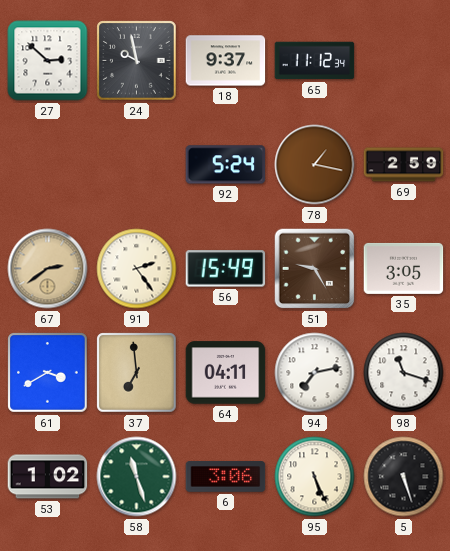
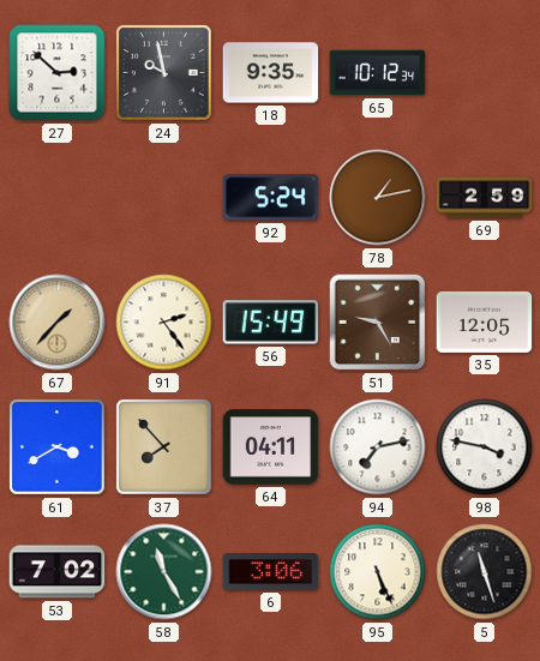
18: 9:37 -> 9:35 (271, 73)
65: 11:12 -> 10:12 (378, 73)
78: 1:17 -> 1:13 (378, 198)
67: 2:39 -> 1:37 (58, 323)
35: 3:05 -> 12:05 (485, 322)
37: 6:59 -> 7:53 (164, 447)
98: 11:18 -> 3:47 (485, 447)
53: 1:02 -> 7:02 (58, 572)
58: 11:27 -> 11:25 (164, 572)
5: 5:27 -> 11:27 (485, 572)
